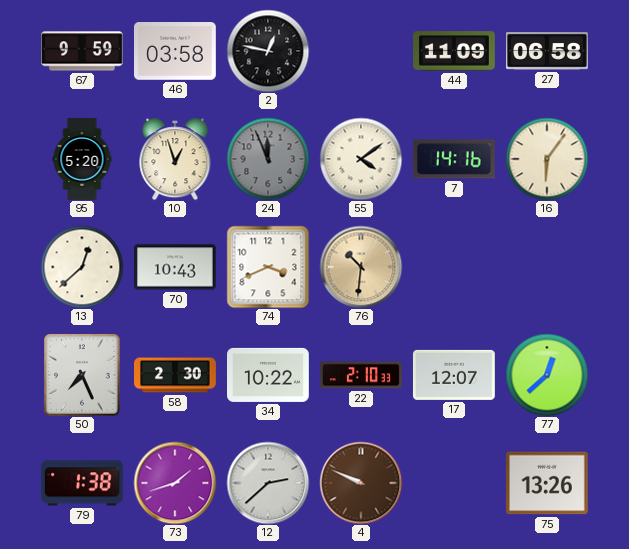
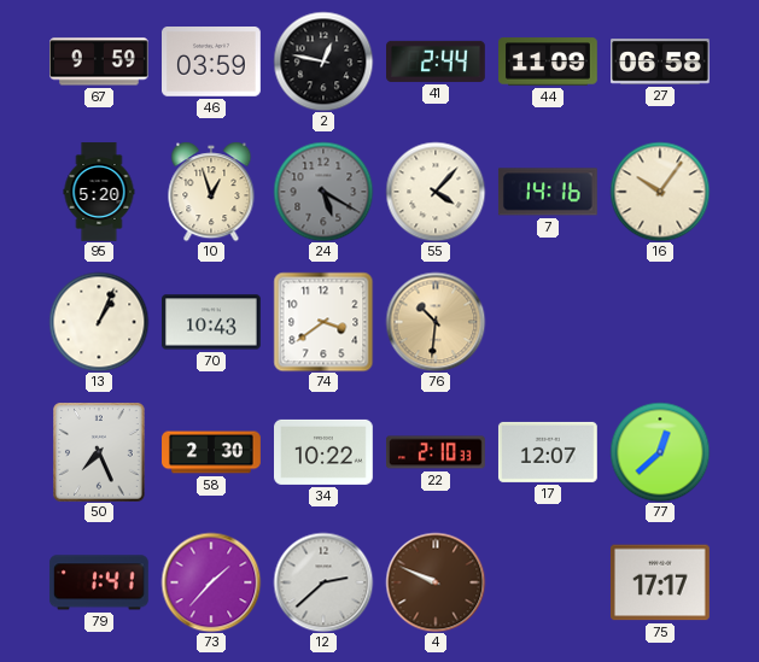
46: 03:58 -> 03:59 (212, 61)
41: none -> 2:44 (437, 61)
24: 11:56 -> 5:20 (323, 192)
55: 4:09 -> 4:07 (436, 192)
16: 6:06 -> 10:06 (660, 192)
13: 12:38 -> 1:04 (99, 322)
74: 3:41 -> 3:39 (323, 322)
79: 1:38 -> 1:41 (99, 582)
73: 1:42 -> 1:37 (211, 582)
75: 13:26 -> 17:17 (660, 582)
